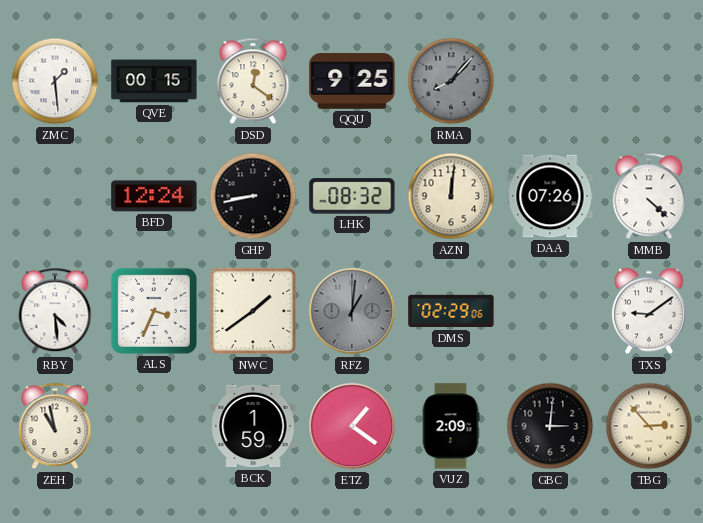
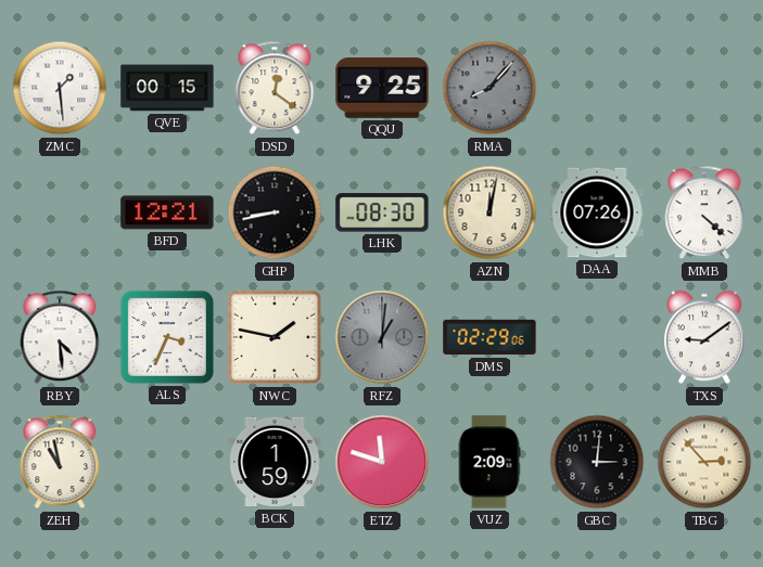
BFD: 12:24 -> 12:21 (167, 212)
LHK: 08:32 -> 08:30 (382, 212)
AZN: 12:01 -> 12:02 (489, 212)
NWC: 1:39 -> 1:47 (275, 337)
ETZ: 1:21 -> 11:48 (382, 462)
